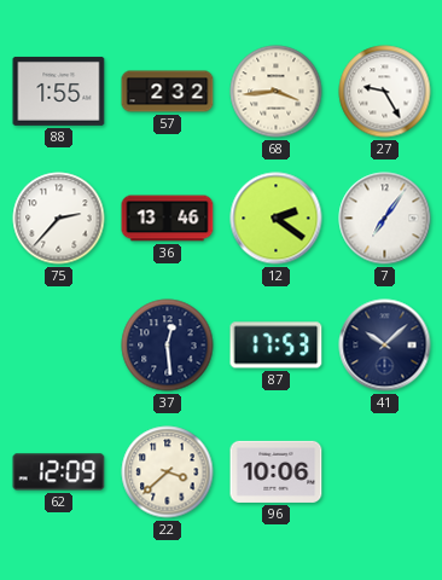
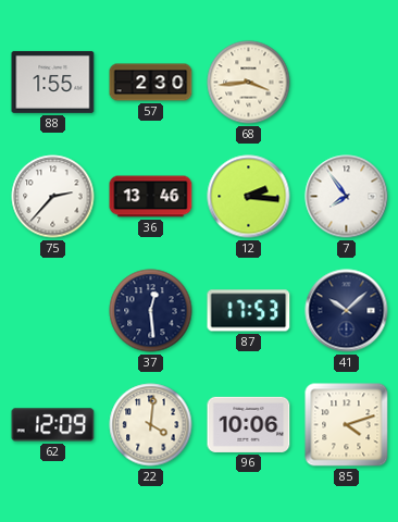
57: 2:32 -> 2:30 (151, 83)
27: 9:25 -> none (385, 92)
12: 2:21 -> 2:16 (249, 197)
7: 7:06 -> 7:54 (347, 197)
22: 3:38 -> 4:01 (151, 425)
85: none -> 4:12 (347, 425)
